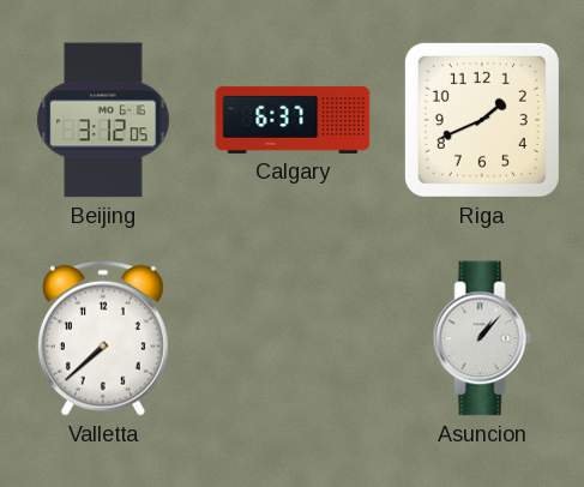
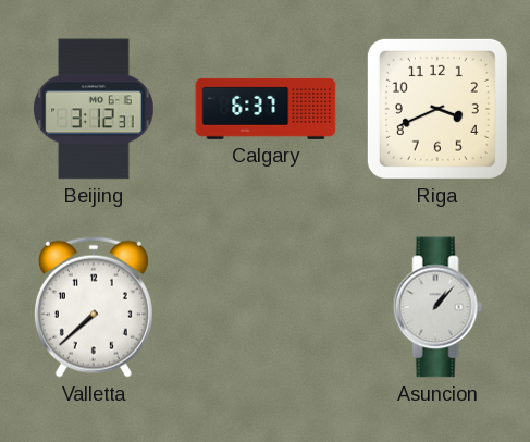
Beijing: 3:12:05 -> 3:12:31 (94, 109)
Riga: 1:41 -> 3:41 (437, 109)
